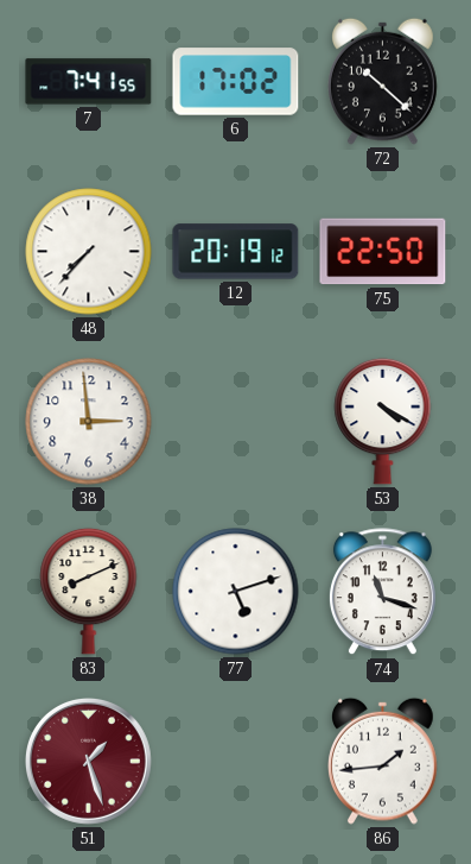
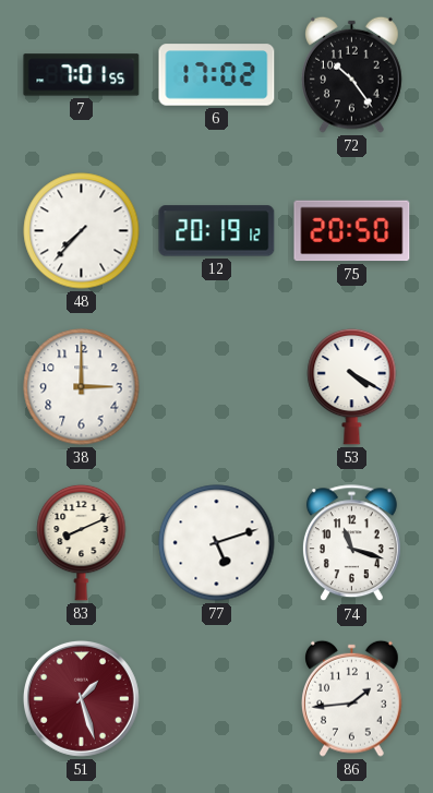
7: 7:41 -> 7:01 (82, 75)
72: 10:22 -> 10:24 (352, 74)
75: 22:50 -> 20:50 (352, 231)
38: 2:59 -> 3:00 (82, 387)
